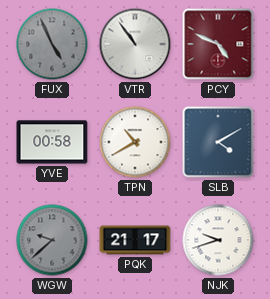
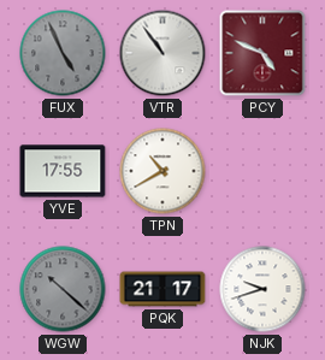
YVE: 00:58 -> 17:55 (63, 171)
SLB: 4:10 -> none (218, 142)
WGW: 9:38 -> 10:22 (63, 289)
